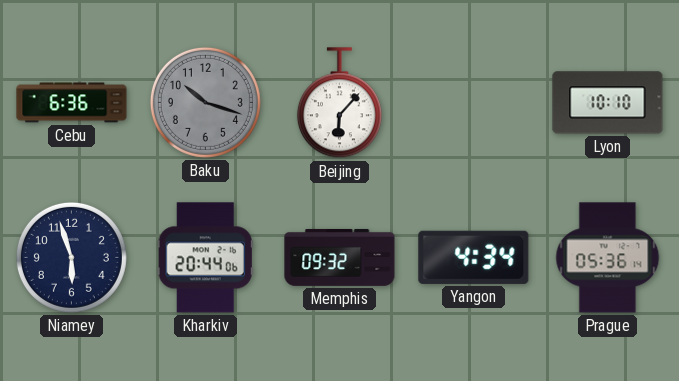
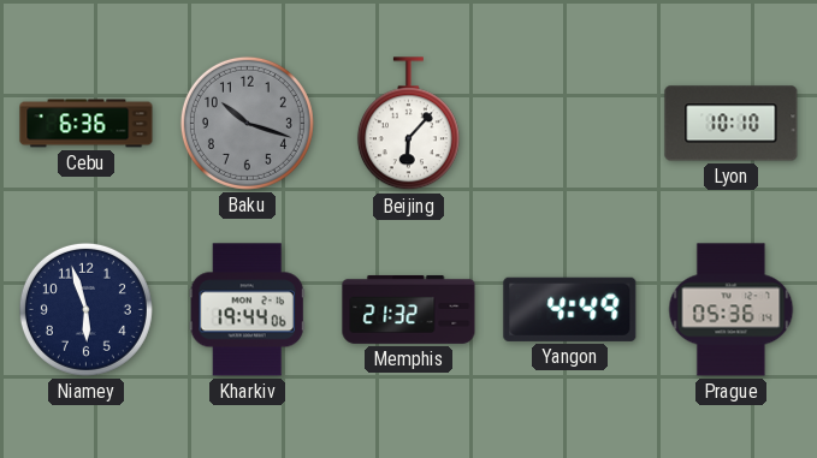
Kharkiv: 20:44 -> 19:44 (247, 310)
Memphis: 09:32 -> 21:32 (409, 310)
Yangon: 4:34 -> 4:49 (570, 309)
